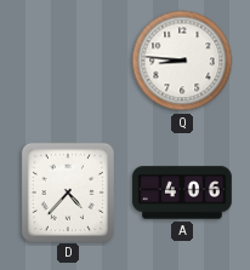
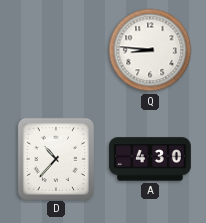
D: 4:37 -> 10:37 (56, 158)
A: 4:06 -> 4:30 (150, 159)
